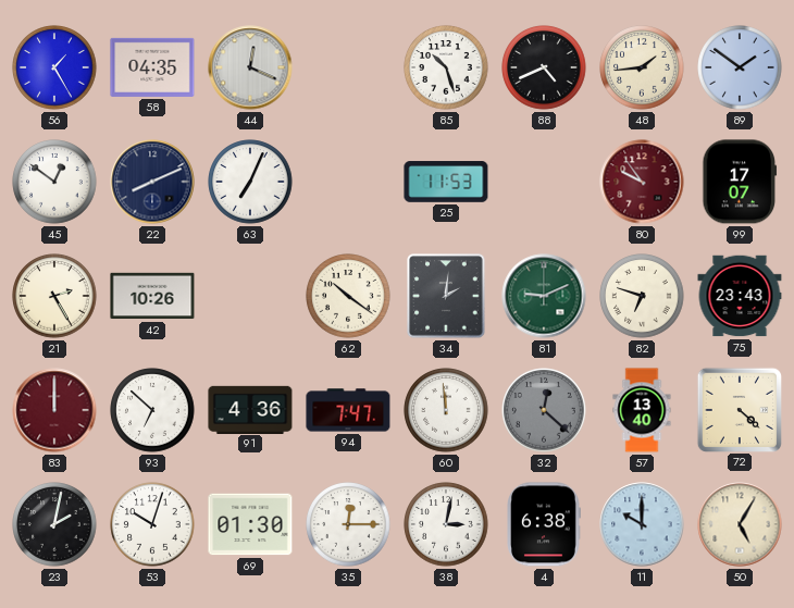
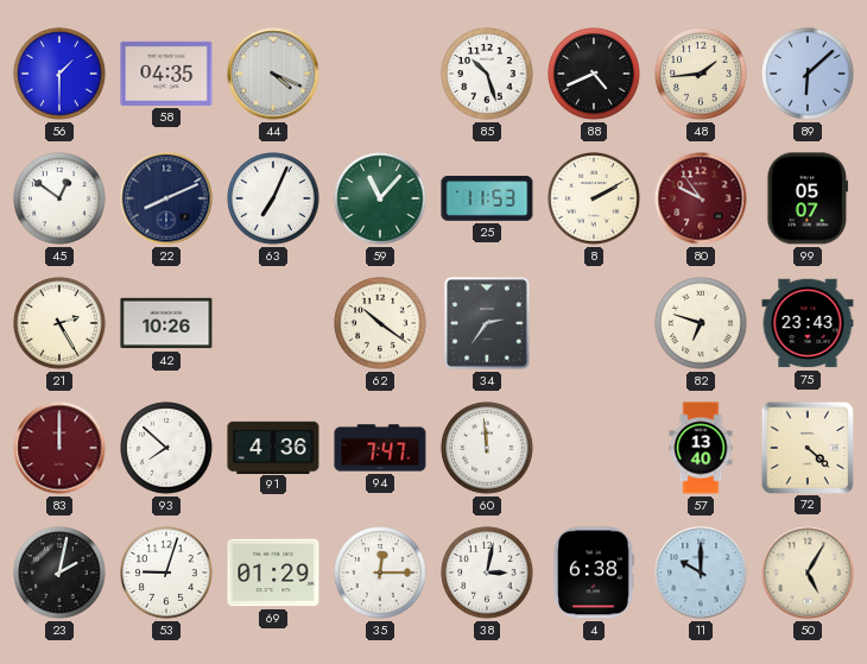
56: 1:25 -> 1:30 (59, 74)
44: 12:19 -> 4:19 (273, 74)
89: 1:51 -> 6:08 (808, 74)
59: none -> 11:07 (380, 198)
8: none -> 2:10 (594, 198)
99: 17:07 -> 05:07 (808, 198)
34: 2:01 -> 2:36 (487, 323)
81: 9:11 -> none (544, 296)
93: 6:52 -> 7:52 (166, 448)
32: 12:22 -> none (544, 410)
53: 10:03 -> 9:03 (166, 573)
69: 01:30 -> 01:29 (273, 573)
